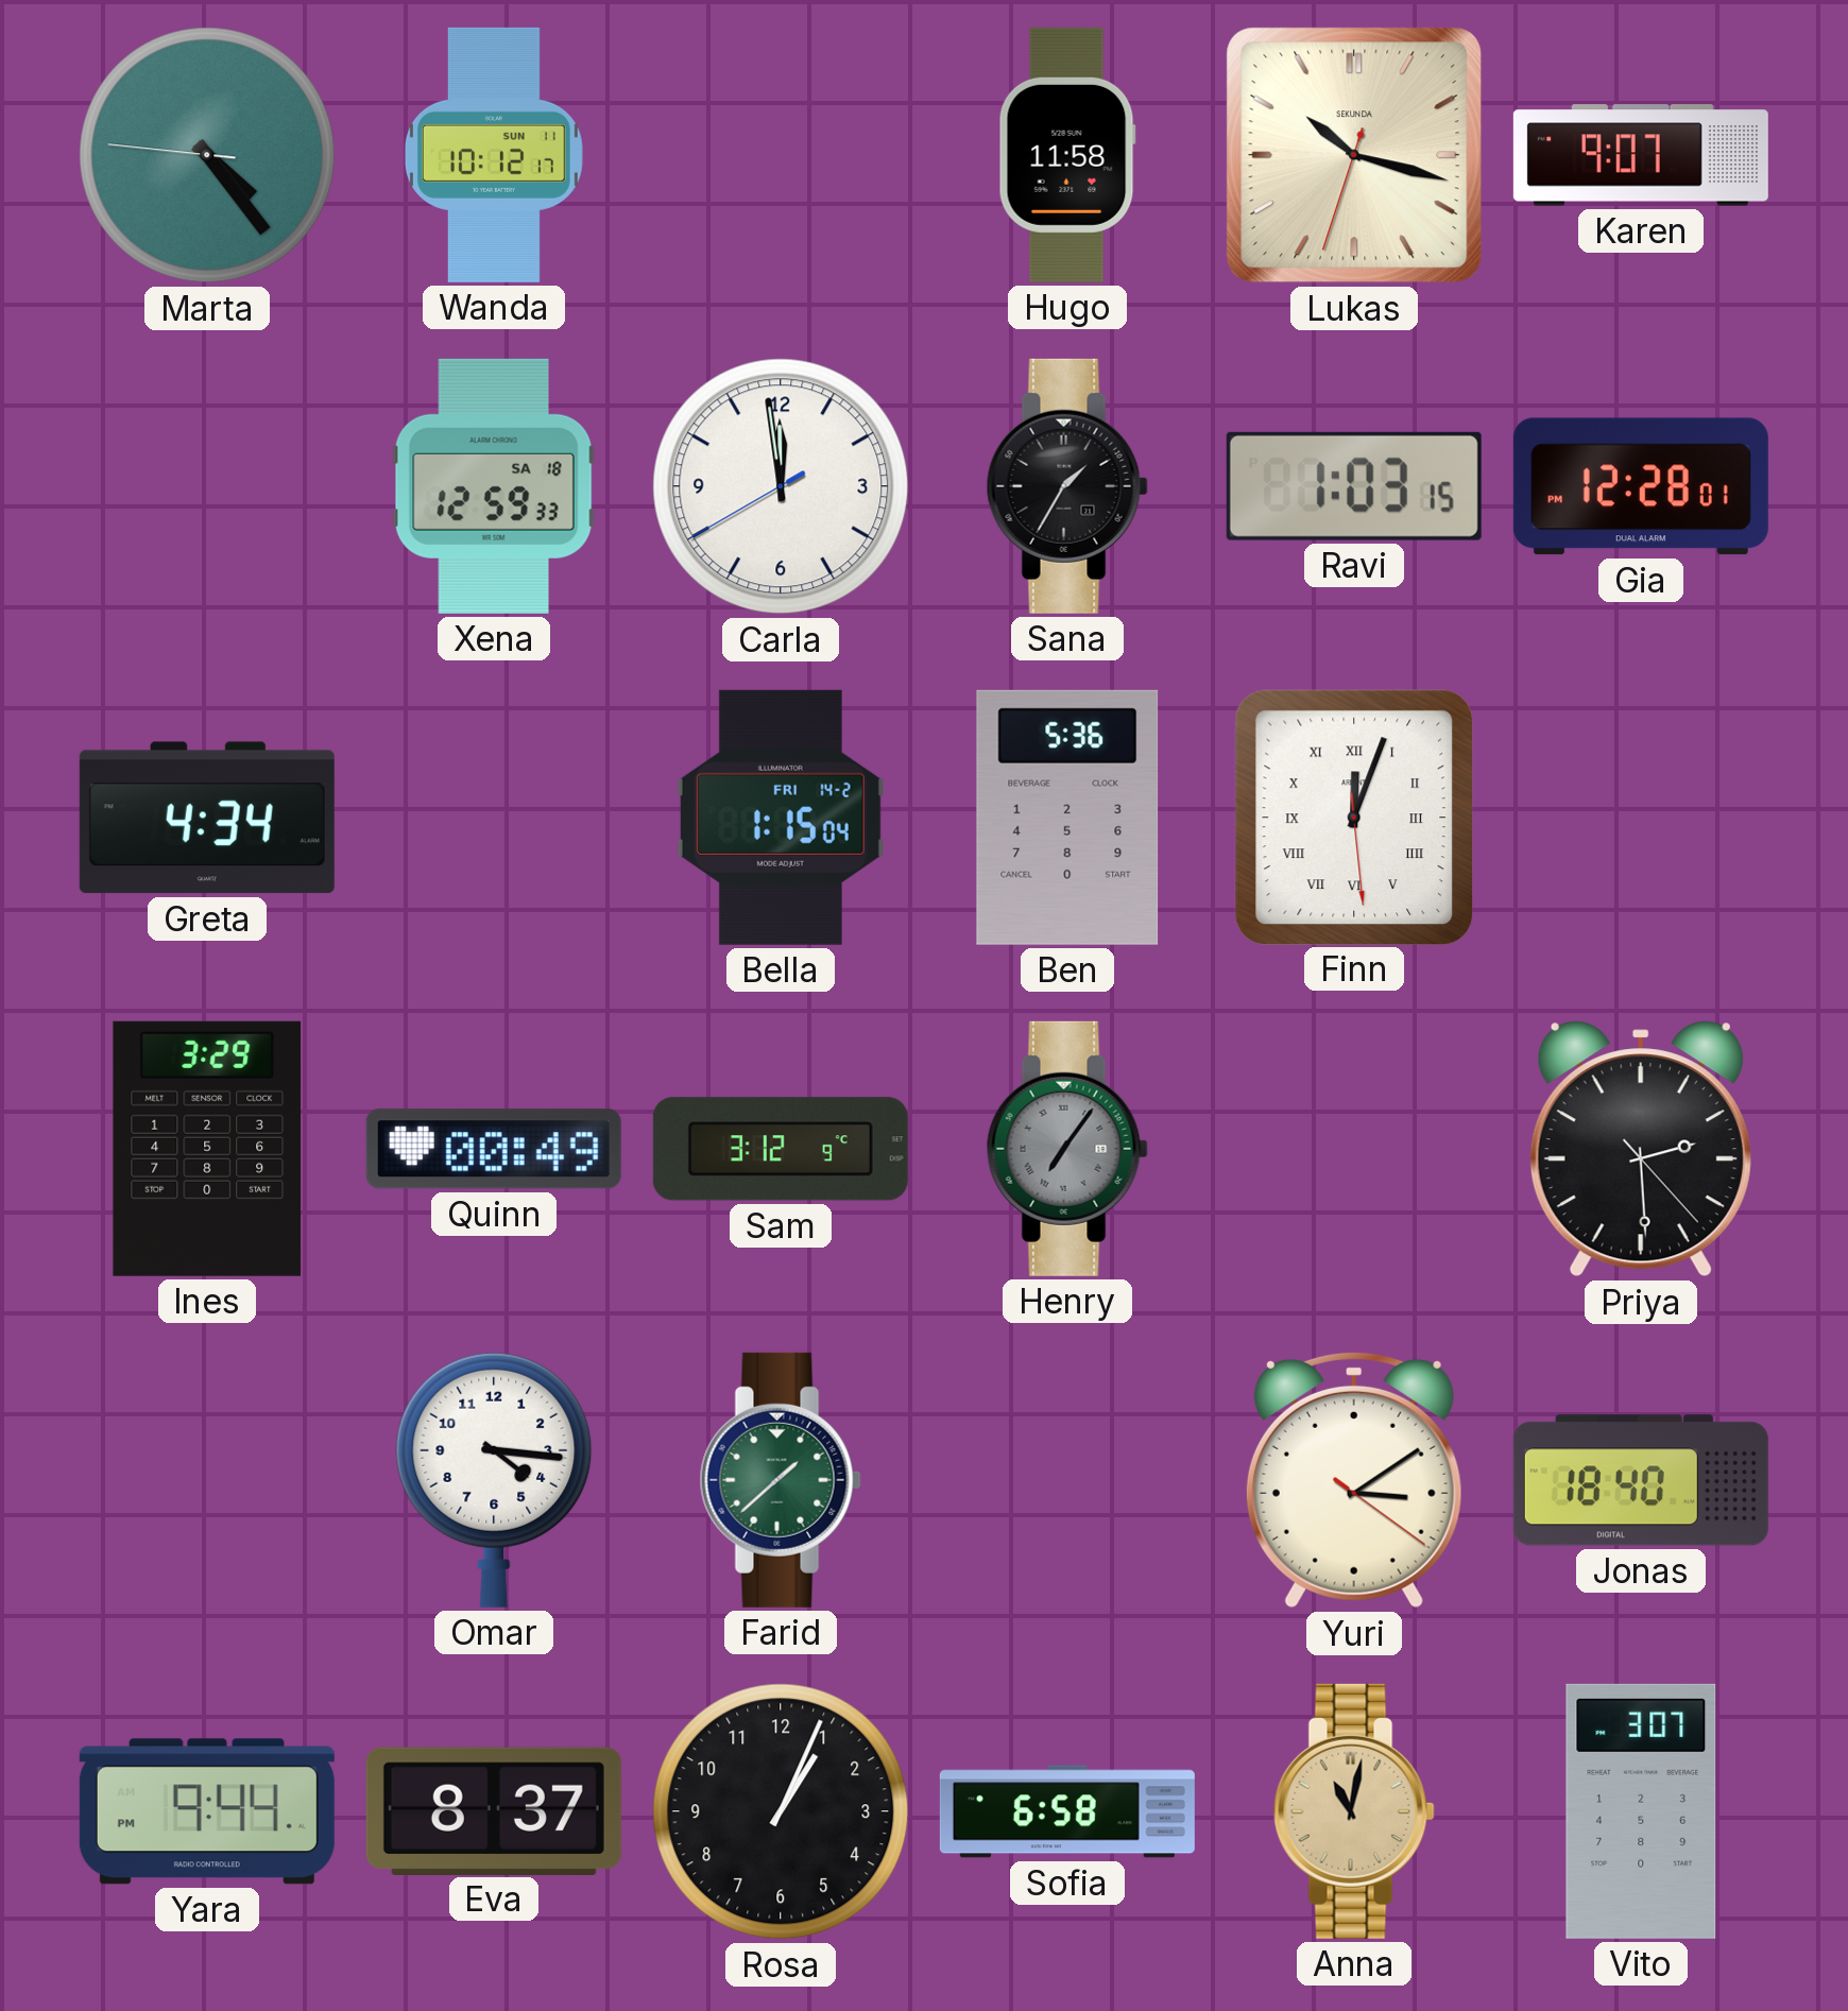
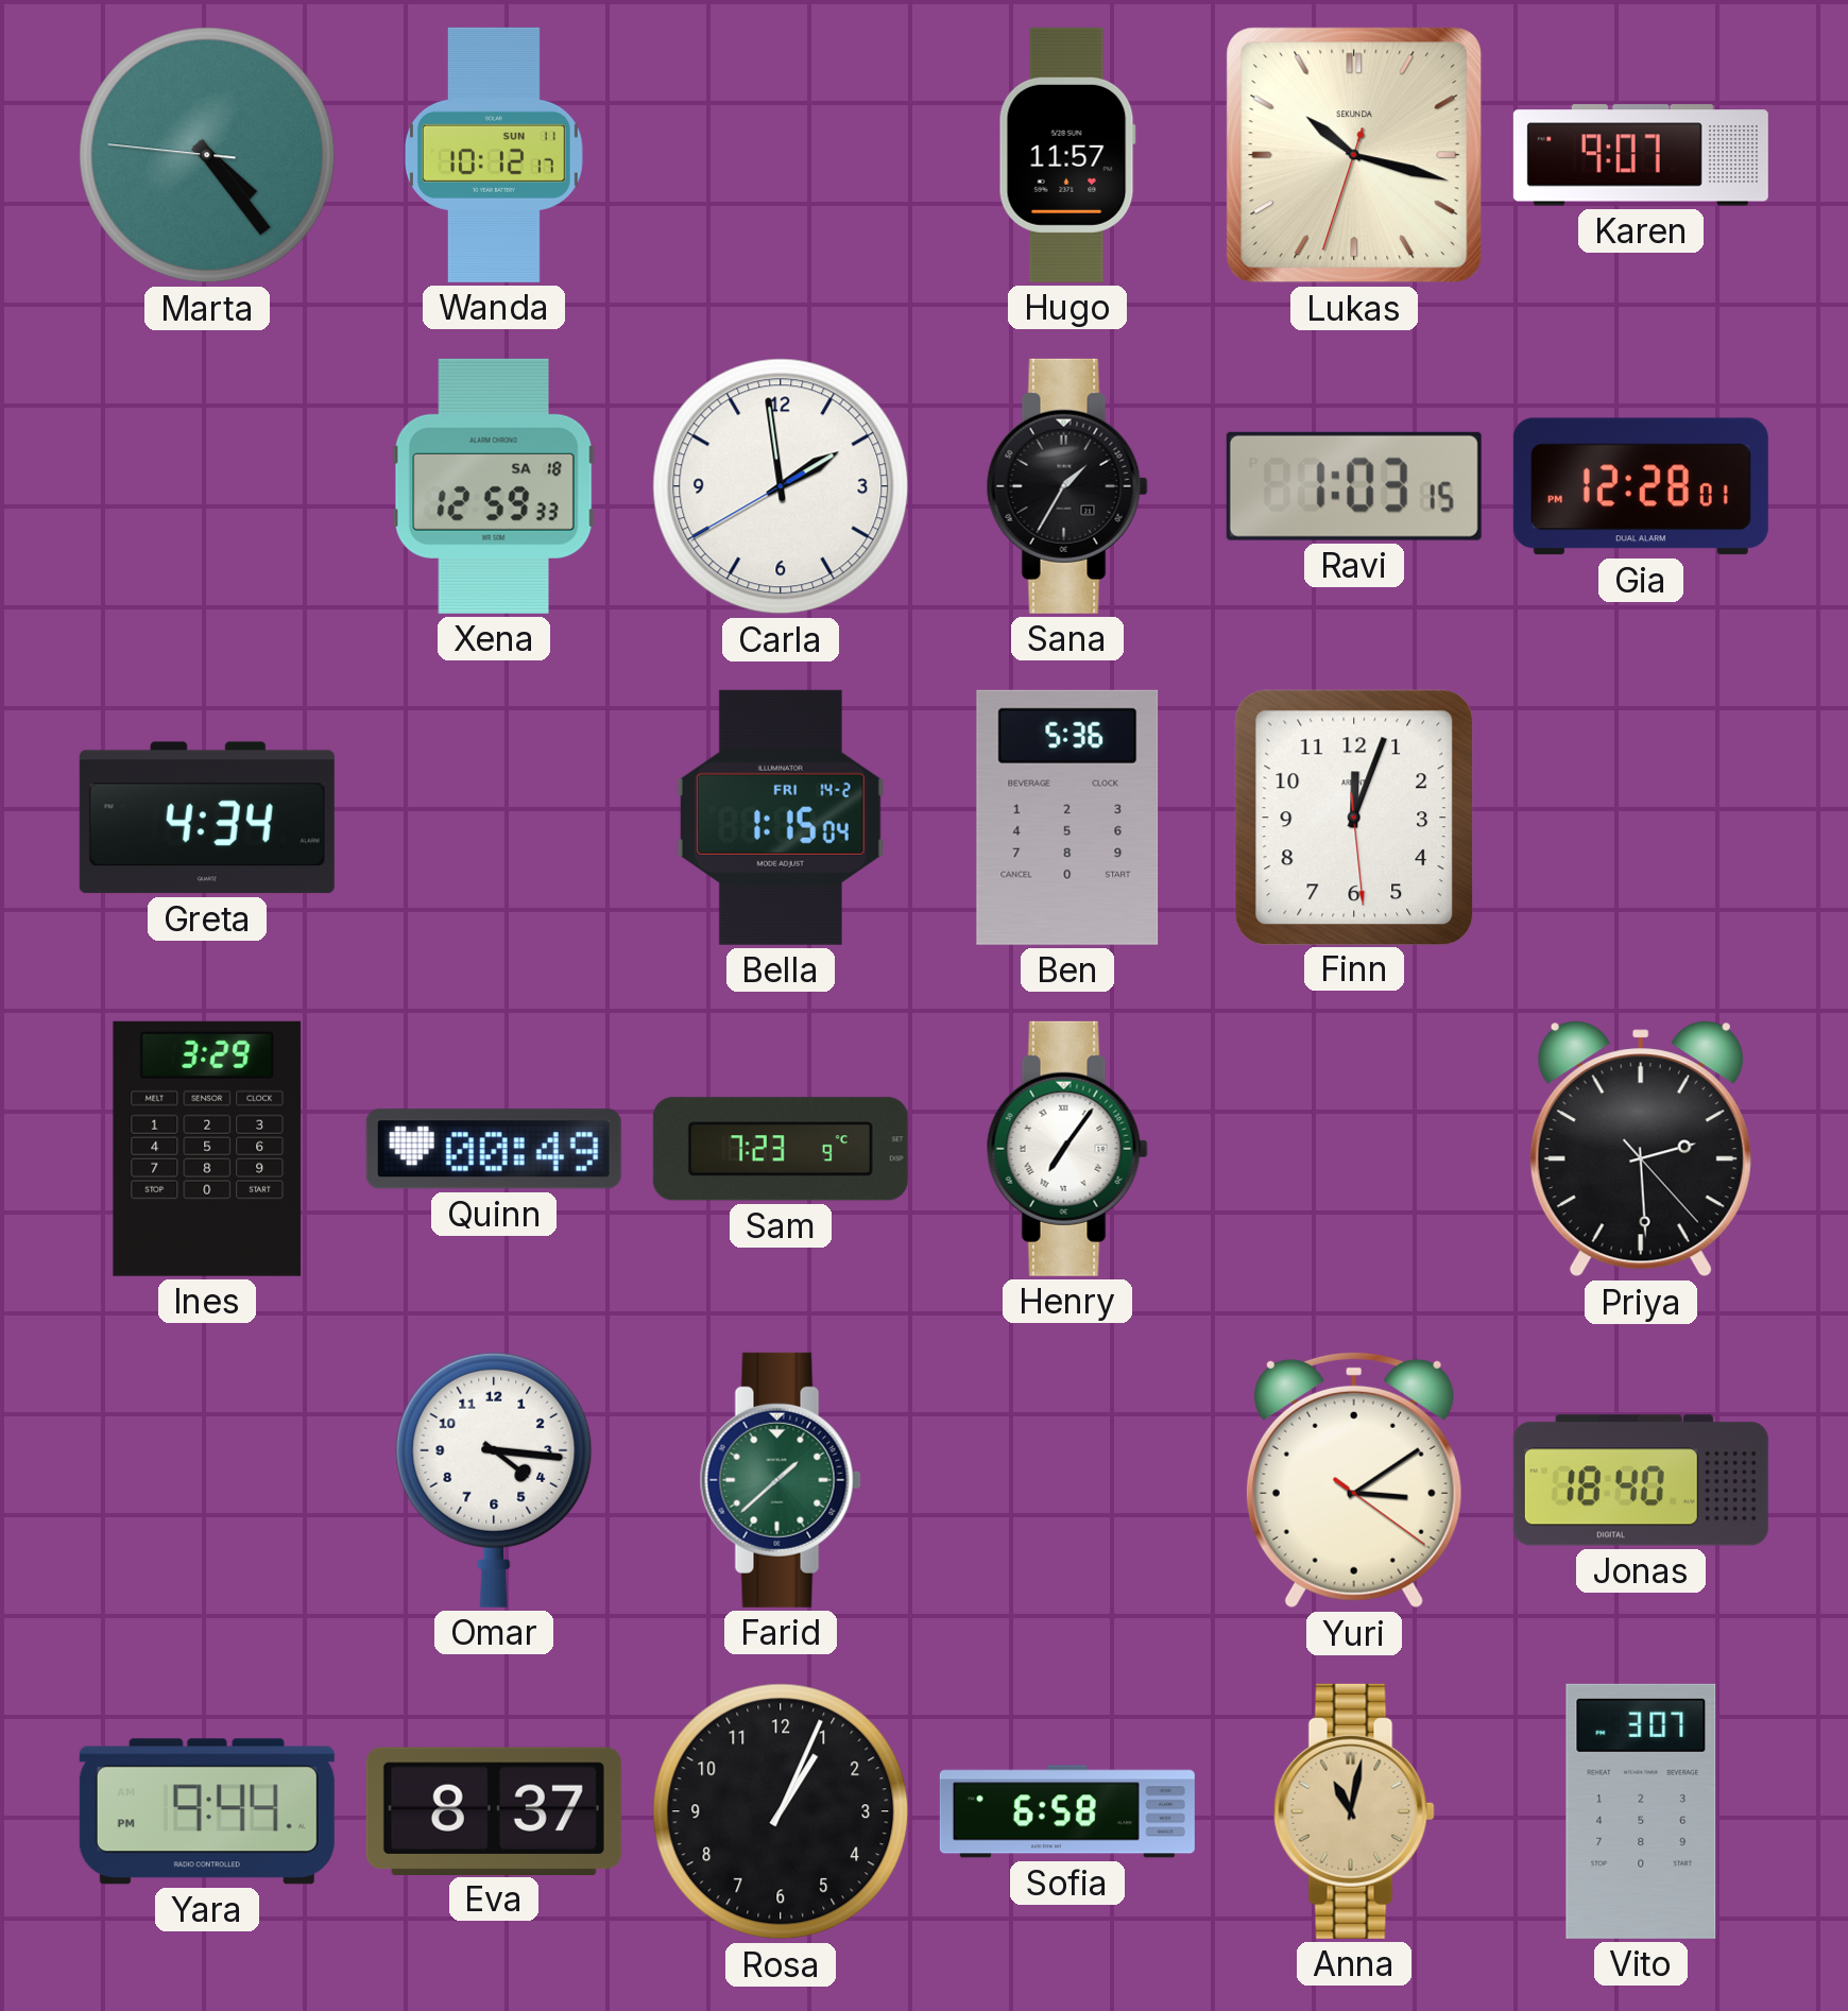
Hugo: 11:58 -> 11:57 (1067, 155)
Carla: 11:58 -> 1:58 (781, 486)
Finn numerals: Roman -> Arabic (1354, 817)
Sam: 3:12 -> 7:23 (781, 1149)
Henry dial: grey -> white (1067, 1149)
